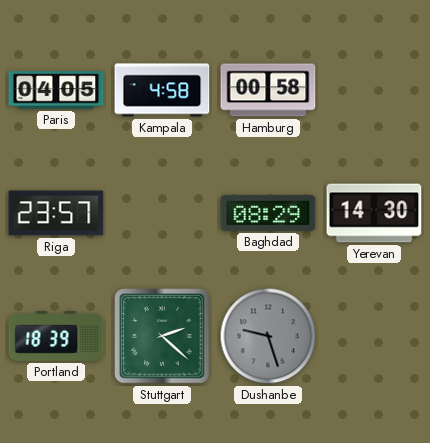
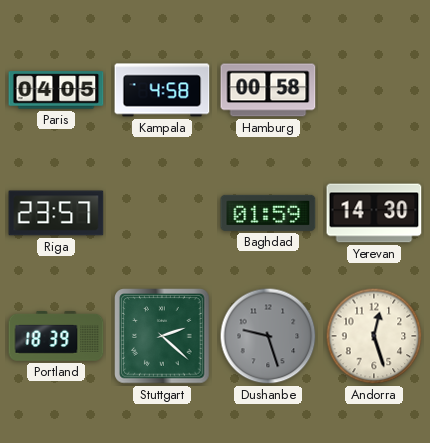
Baghdad: 08:29 -> 01:59 (268, 213)
Andorra: none -> 12:27 (374, 336)
